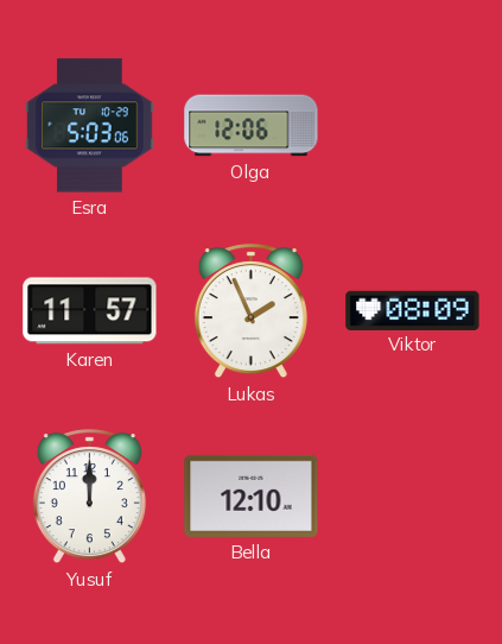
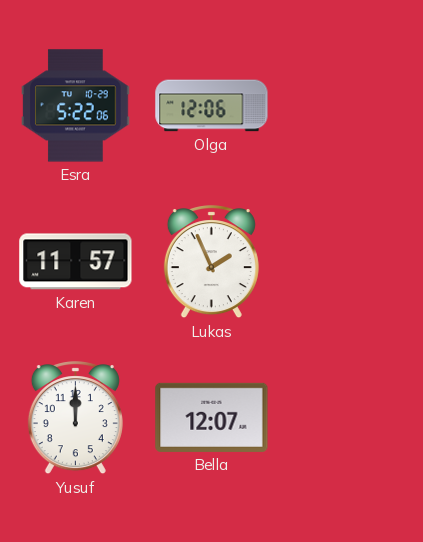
Esra: 5:03 -> 5:22 (76, 106)
Viktor: 08:09 -> none (413, 310)
Bella: 12:10 -> 12:07 (212, 417)
